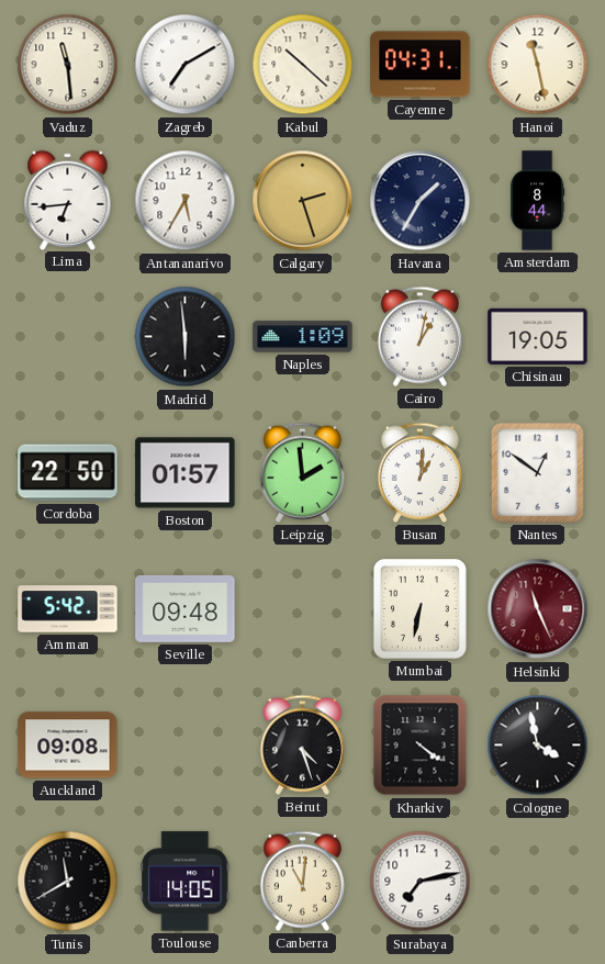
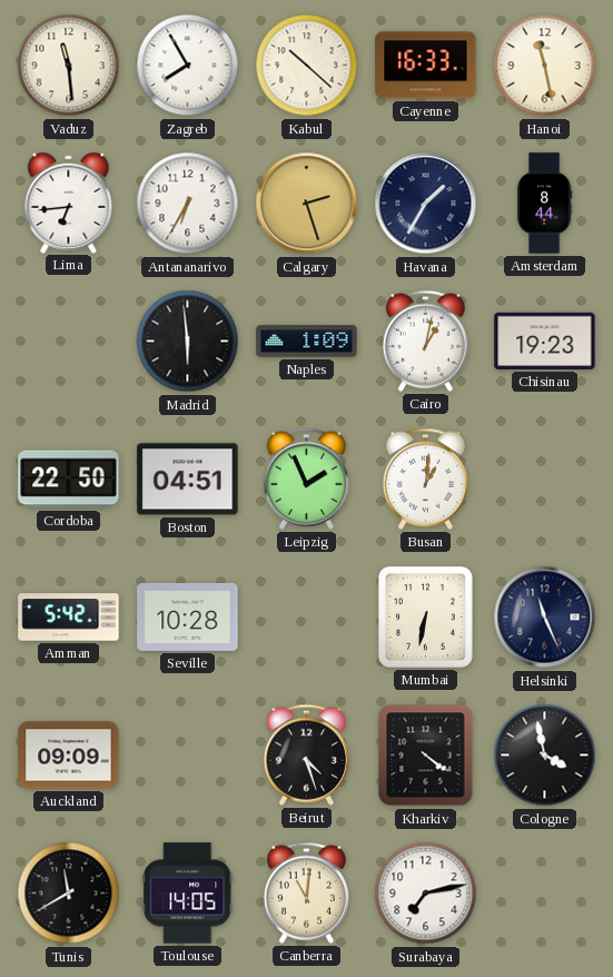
Zagreb: 7:10 -> 7:55 (188, 66)
Cayenne: 04:31 -> 16:33 (426, 66)
Antananarivo: 5:35 -> 6:35 (188, 204)
Chisinau: 19:05 -> 19:23 (545, 341)
Boston: 01:57 -> 04:51 (188, 480)
Leipzig: 1:59 -> 1:56 (306, 478)
Nantes: 12:51 -> none (537, 472)
Seville: 09:48 -> 10:28 (188, 616)
Helsinki dial: burgundy -> navy (545, 618)
Auckland: 09:08 -> 09:09 (69, 756)
